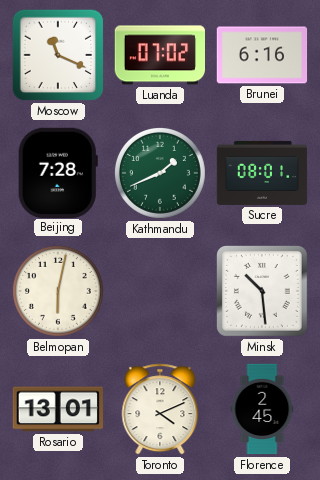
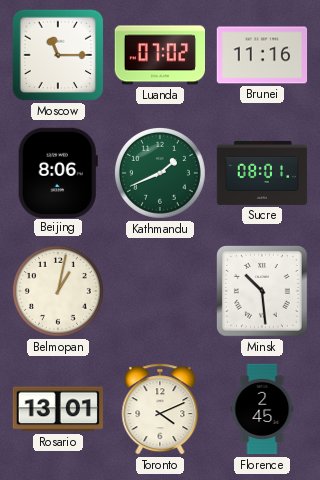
Moscow: 11:19 -> 11:15 (58, 55)
Brunei: 6:16 -> 11:16 (262, 55)
Beijing: 7:28 -> 8:06 (58, 172)
Belmopan: 6:02 -> 1:02 (58, 291)
